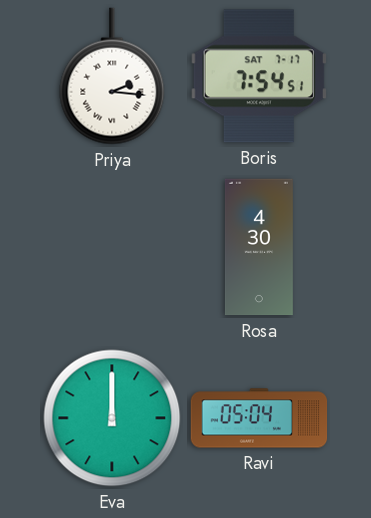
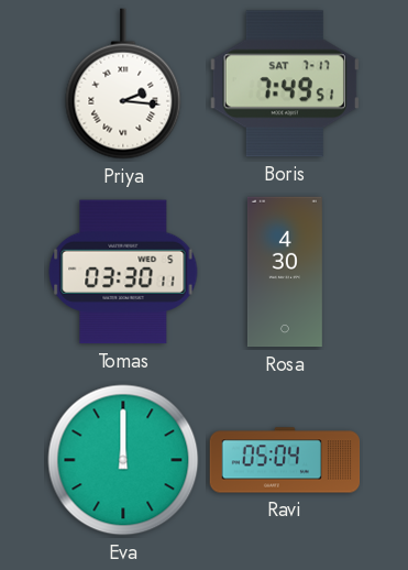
Boris: 7:54 -> 7:49 (285, 84)
Tomas: none -> 03:30 (123, 272)
